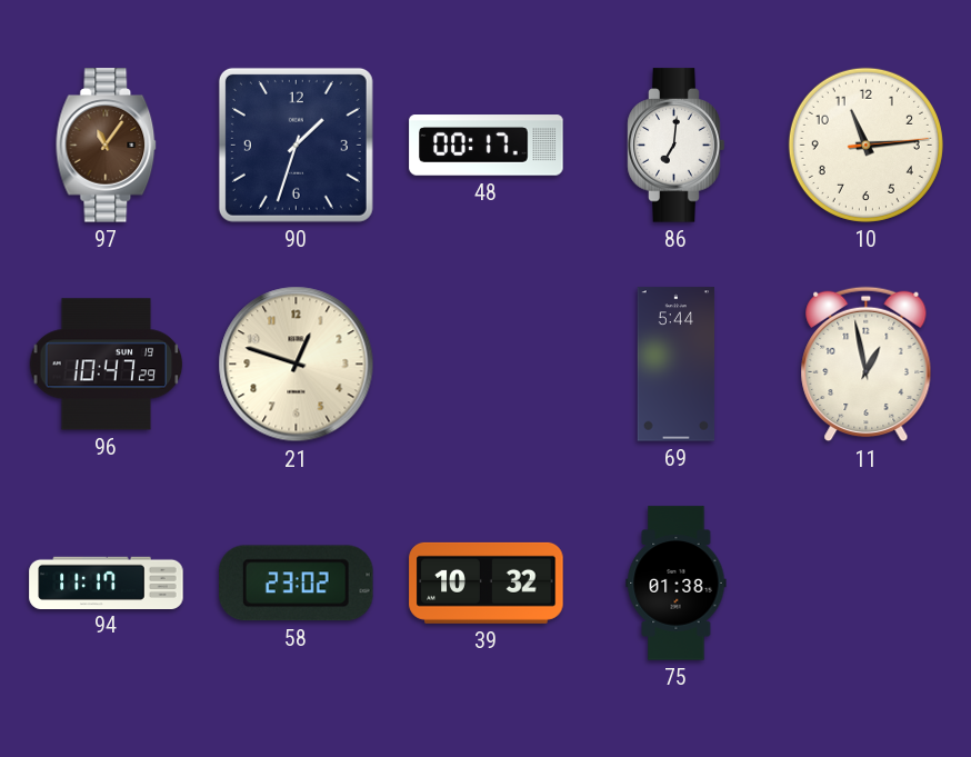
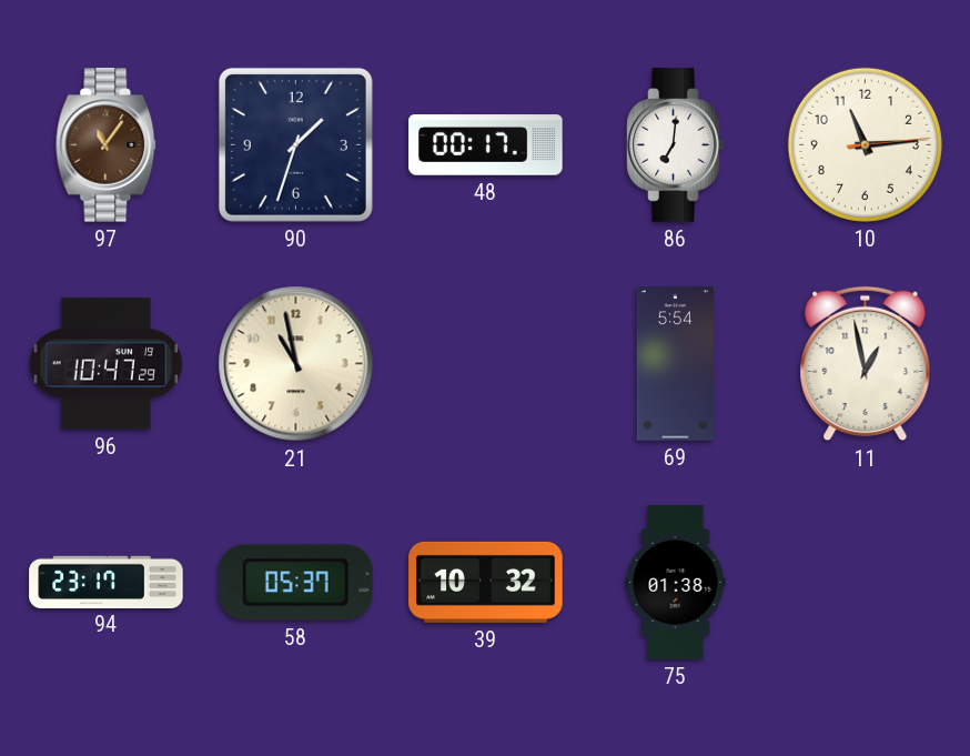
21: 12:48 -> 10:58 (296, 364)
69: 5:44 -> 5:54 (676, 364)
94: 11:17 -> 23:17 (107, 582)
58: 23:02 -> 05:37 (296, 583)
